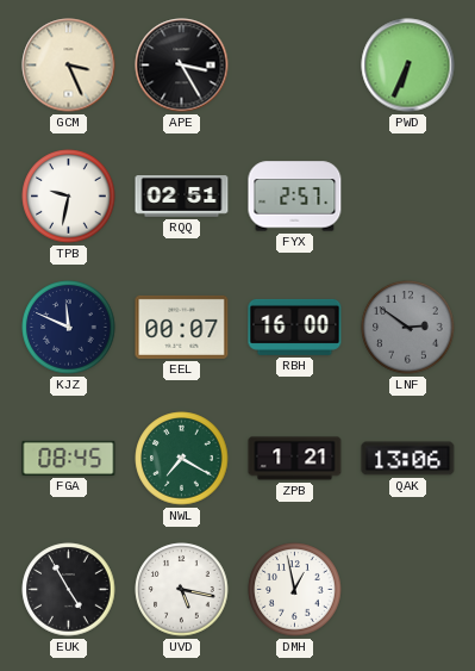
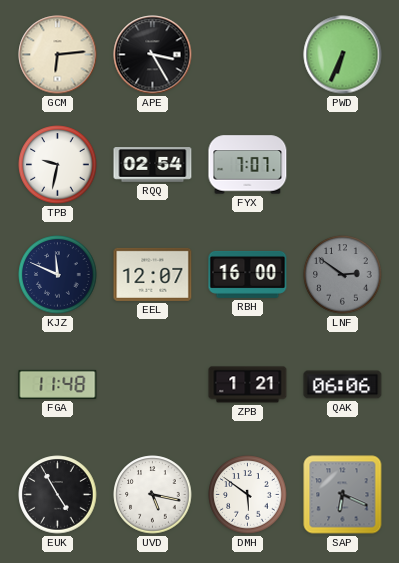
GCM: 3:26 -> 6:14 (58, 55)
RQQ: 02:51 -> 02:54 (153, 165)
FYX: 2:57 -> 7:07 (248, 165)
EEL: 00:07 -> 12:07 (153, 274)
FGA: 08:45 -> 11:48 (58, 384)
NWL: 7:20 -> none (182, 459)
QAK: 13:06 -> 06:06 (343, 385)
DMH: 12:58 -> 5:51 (248, 495)
SAP: none -> 6:19 (343, 495)
